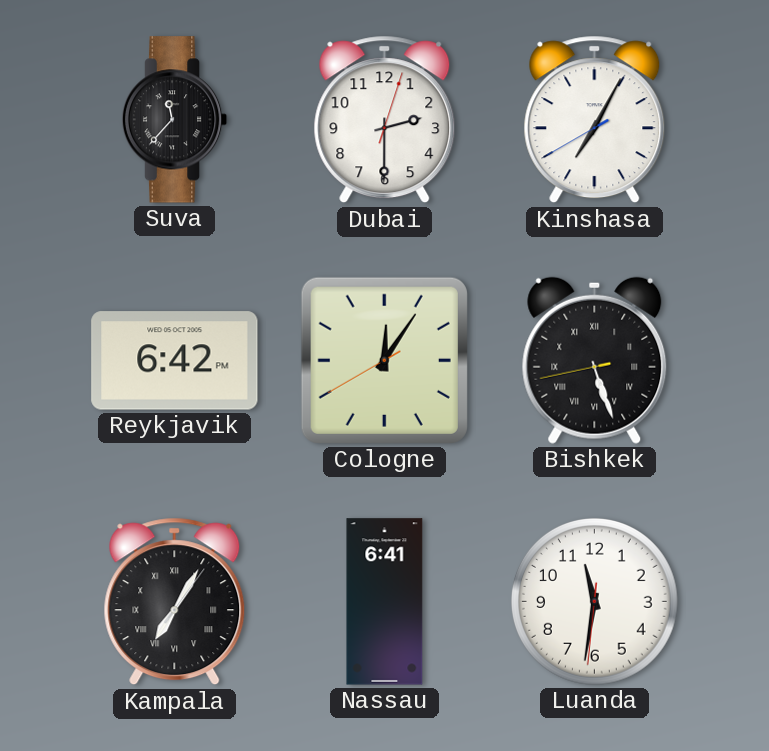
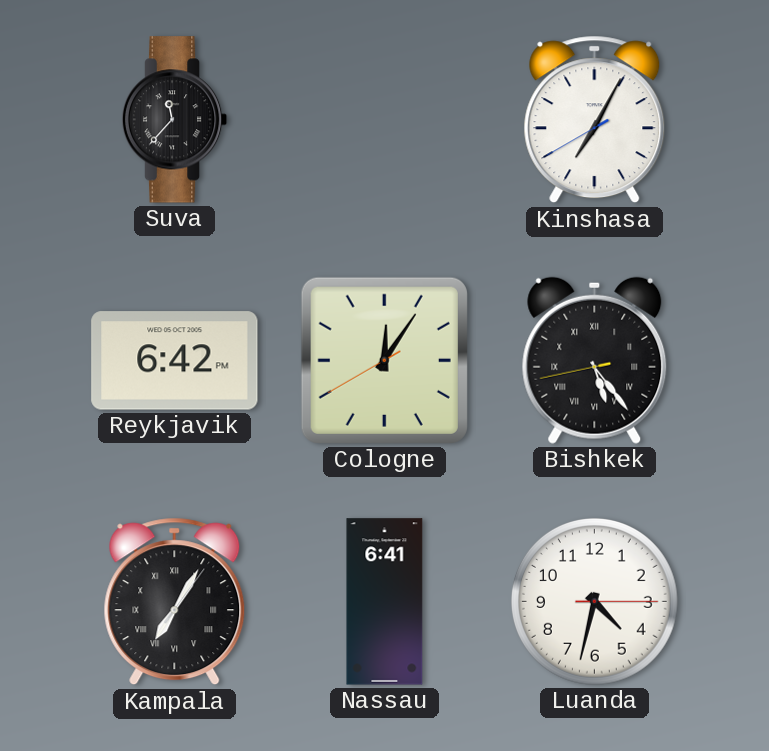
Dubai: 2:30 -> none (385, 120)
Bishkek: 5:26 -> 5:23 (595, 360)
Luanda: 11:31 -> 4:32 (594, 601)
